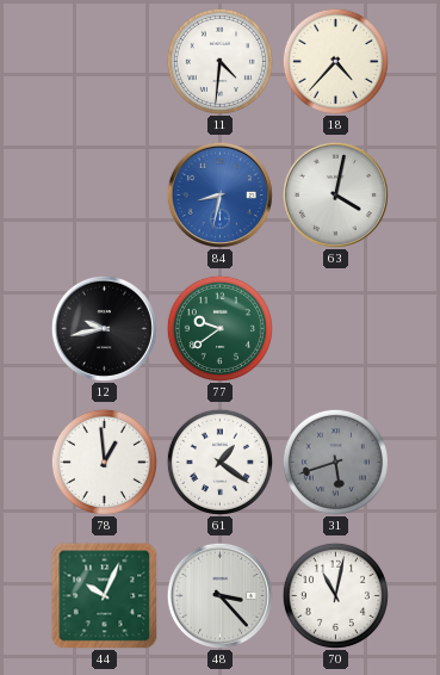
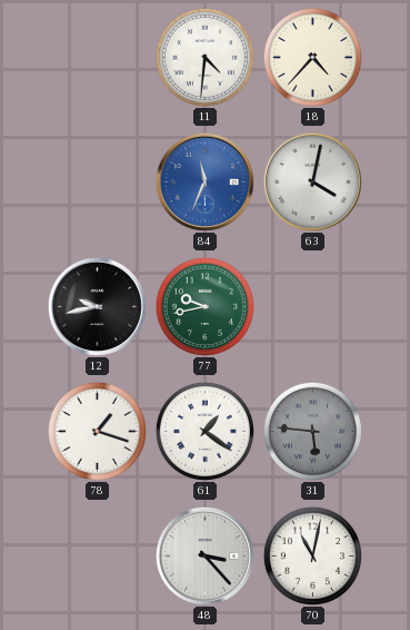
84: 8:32 -> 11:34 (204, 181)
77: 9:39 -> 9:43 (204, 306)
78: 12:59 -> 1:18 (97, 431)
31: 5:42 -> 5:46 (312, 431)
44: 10:04 -> none (105, 596)
